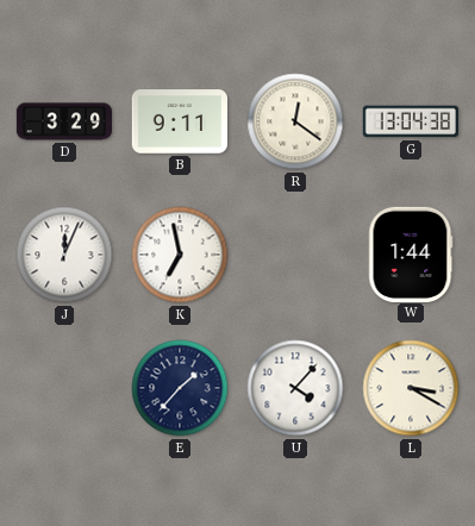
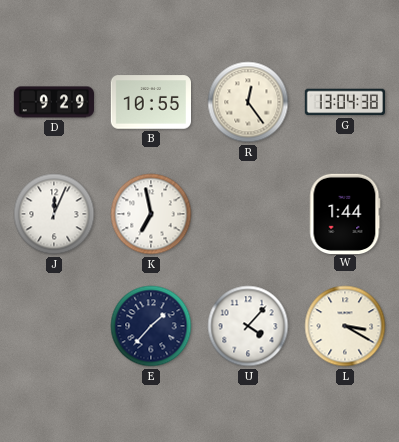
D: 3:29 -> 9:29 (54, 102)
B: 9:11 -> 10:55 (150, 102)
R: 12:21 -> 12:24 (248, 102)
